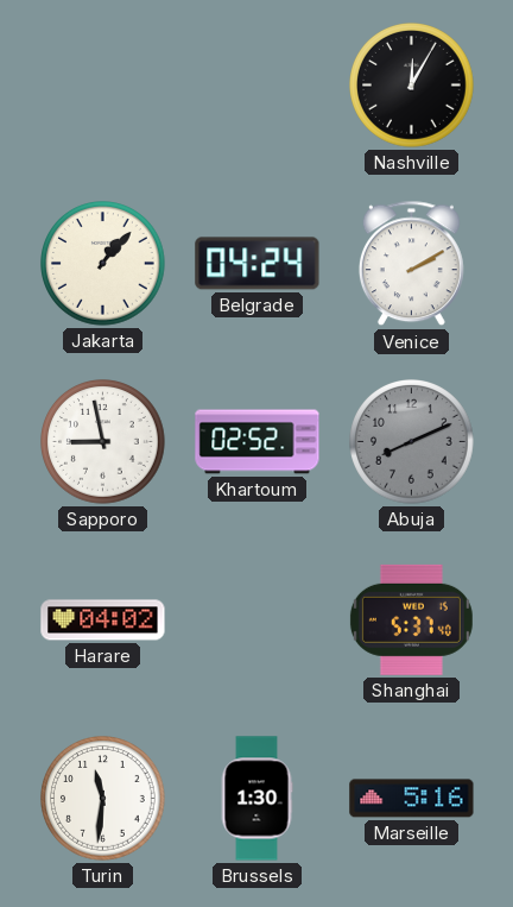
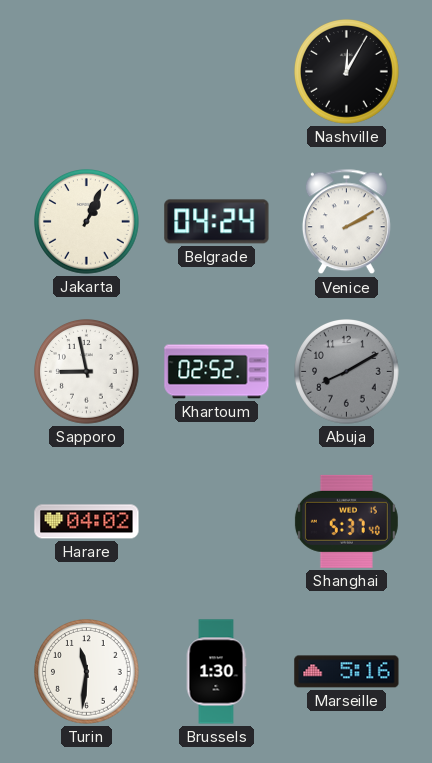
Jakarta: 1:07 -> 1:04 (87, 222)
Abuja: 8:11 -> 8:10 (347, 372)
